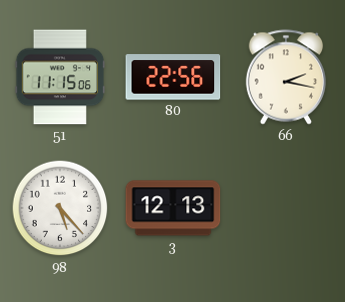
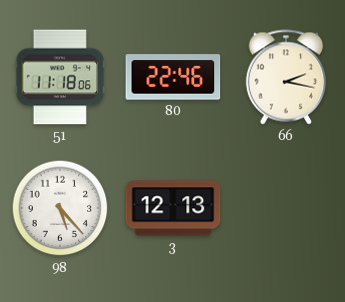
51: 11:15 -> 11:18 (60, 77)
80: 22:56 -> 22:46 (173, 77)
